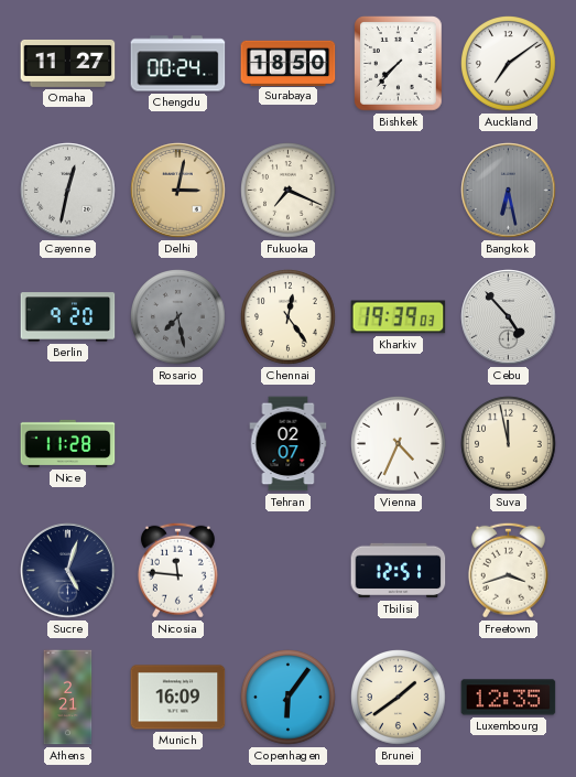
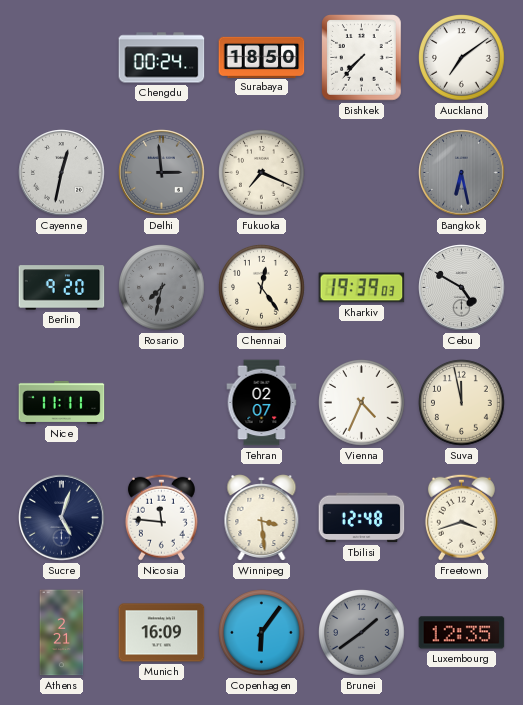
Omaha: 11:27 -> none (68, 63)
Delhi: 3:02 -> 2:59 (162, 173)
Delhi dial: champagne -> grey (162, 173)
Rosario: 7:28 -> 7:32 (162, 288)
Cebu: 4:53 -> 4:50 (462, 288)
Nice: 11:28 -> 11:11 (62, 402)
Winnipeg: none -> 3:29 (262, 518)
Tbilisi: 12:51 -> 12:48 (362, 518)
Brunei dial: cream -> grey (362, 633)
